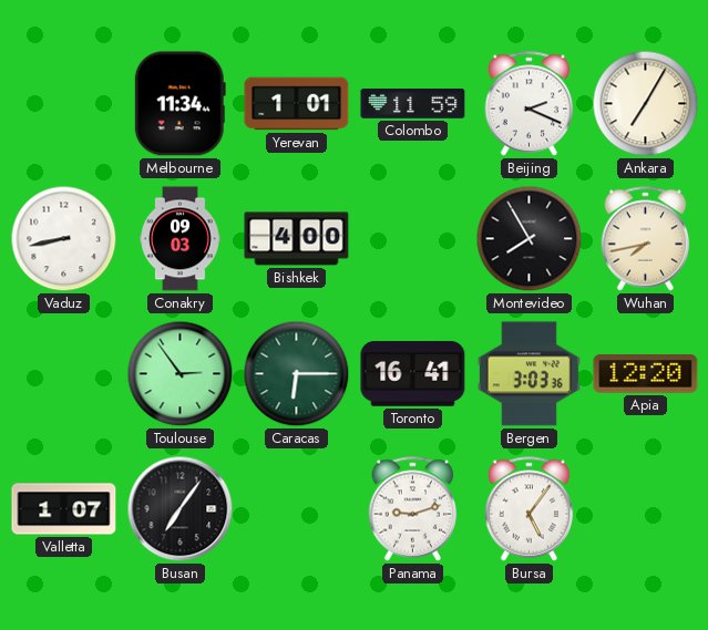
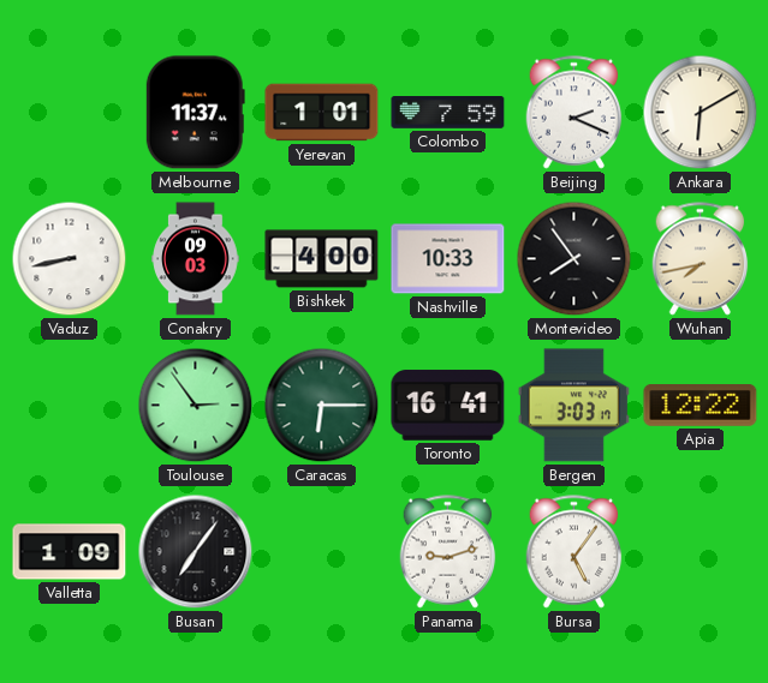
Melbourne: 11:34 -> 11:37 (195, 113)
Colombo: 11:59 -> 7:59 (448, 113)
Ankara: 7:05 -> 6:10 (701, 113)
Nashville: none -> 10:33 (448, 259)
Montevideo: 7:55 -> 7:54 (574, 259)
Bergen: 3:03:36 -> 3:03:17 (573, 406)
Apia: 12:20 -> 12:22 (701, 406)
Valletta: 1:07 -> 1:09 (70, 552)
